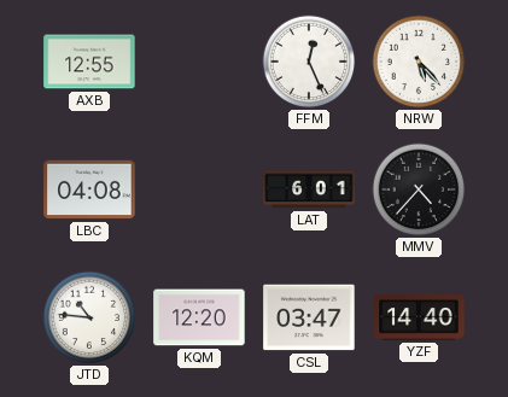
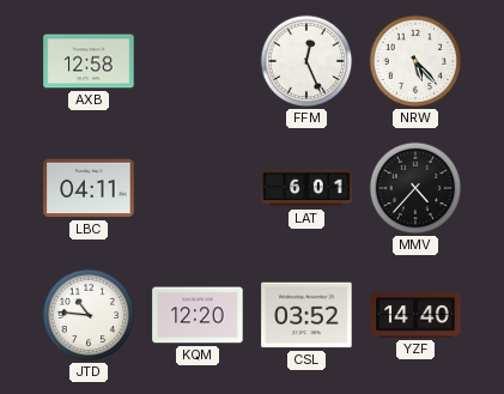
AXB: 12:55 -> 12:58 (89, 61)
LBC: 04:08 -> 04:11 (89, 188)
CSL: 03:47 -> 03:52 (306, 315)
